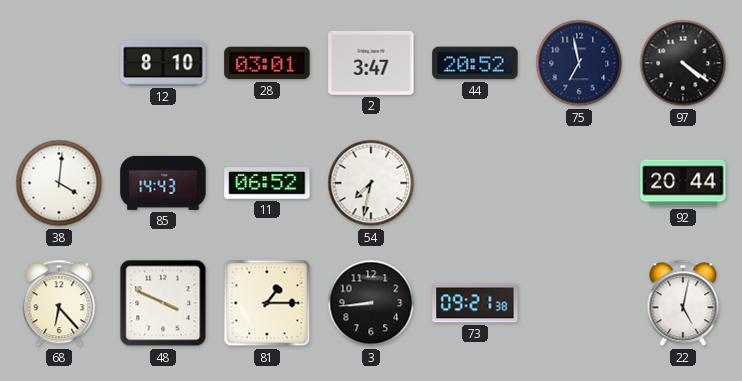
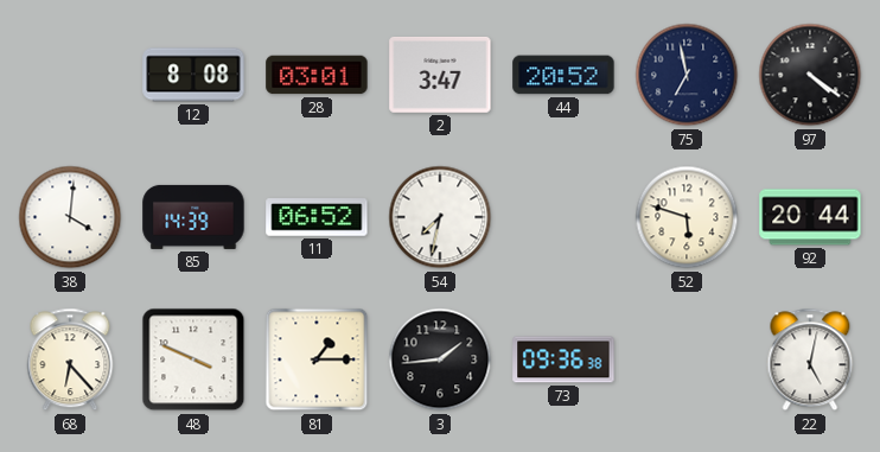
12: 8:10 -> 8:08 (193, 75)
85: 14:43 -> 14:39 (193, 217)
52: none -> 5:48 (687, 217)
3: 8:44 -> 1:44 (440, 359)
73: 09:21 -> 09:36 (563, 359)
